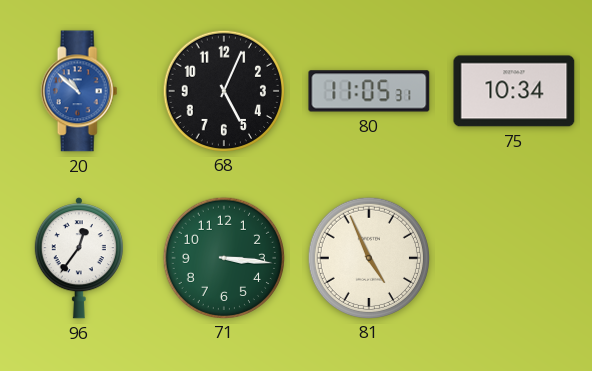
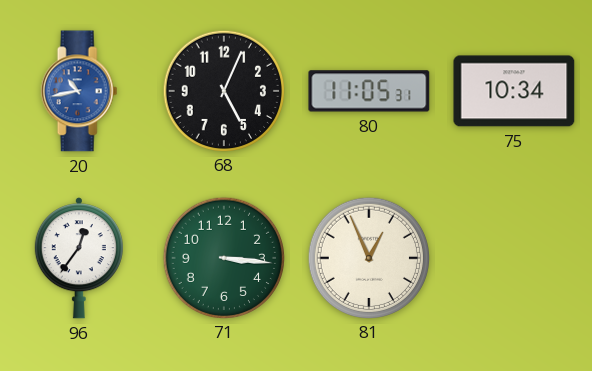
20: 10:52 -> 10:43 (79, 91)
81: 4:56 -> 12:56 (368, 257)
